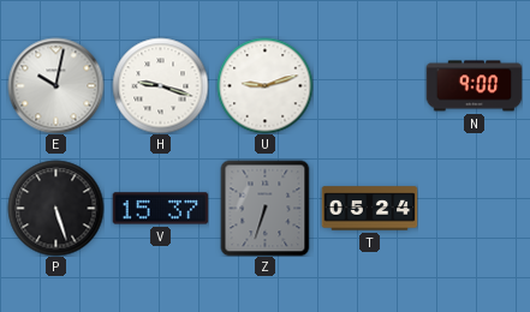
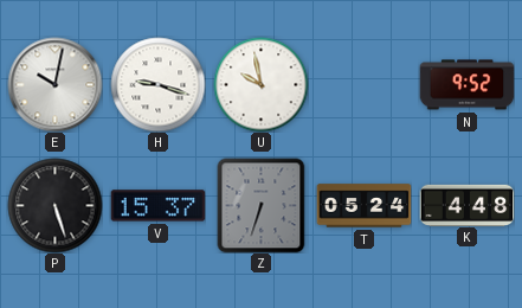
U: 9:12 -> 9:58 (260, 84)
N: 9:00 -> 9:52 (466, 85)
K: none -> 4:48 (466, 205)
